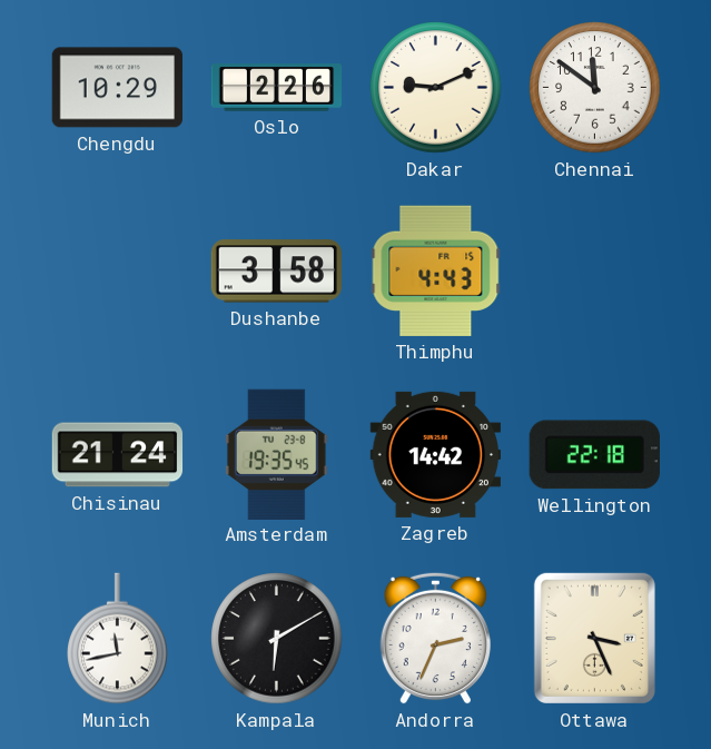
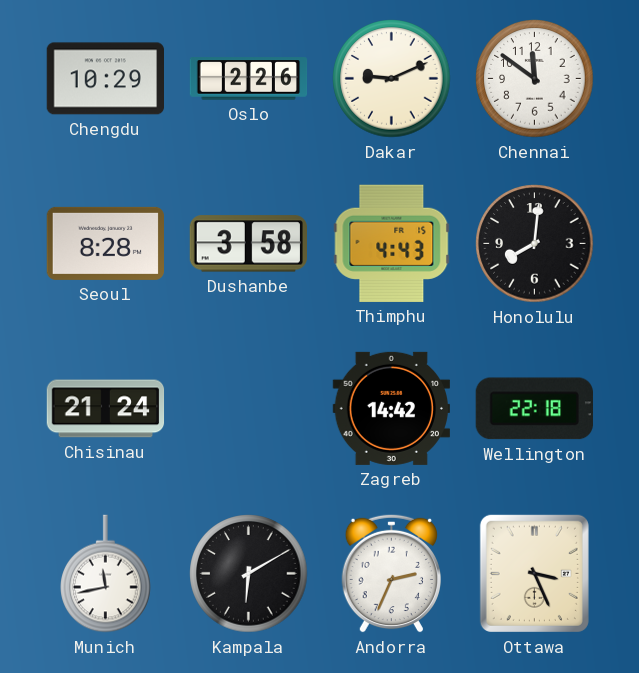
Seoul: none -> 8:28 (105, 243)
Honolulu: none -> 8:01 (535, 244)
Amsterdam: 19:35 -> none (276, 454)
